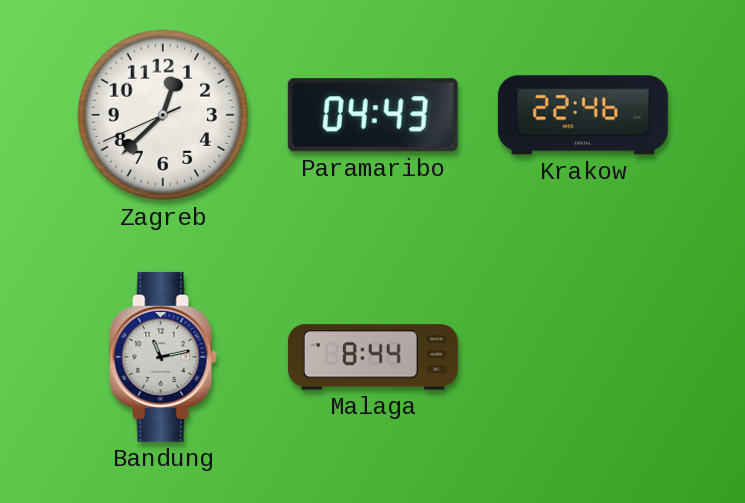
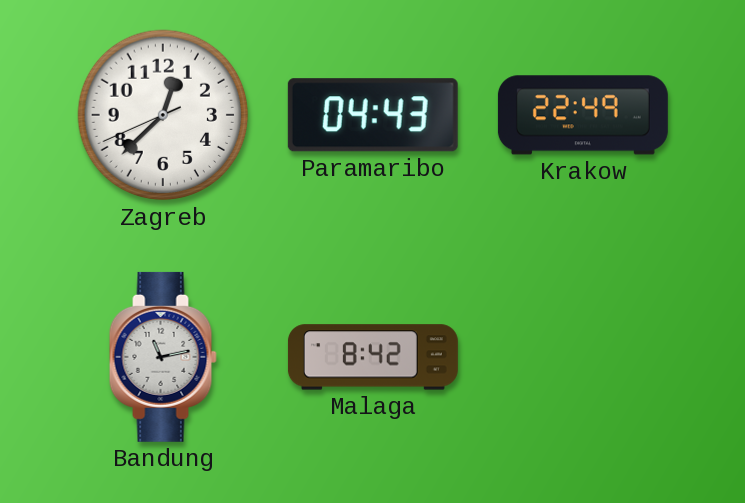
Krakow: 22:46 -> 22:49 (583, 115)
Malaga: 8:44 -> 8:42 (373, 357)
